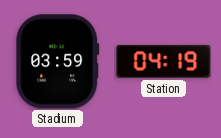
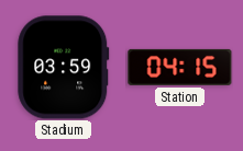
Station: 04:19 -> 04:15 (180, 67)
